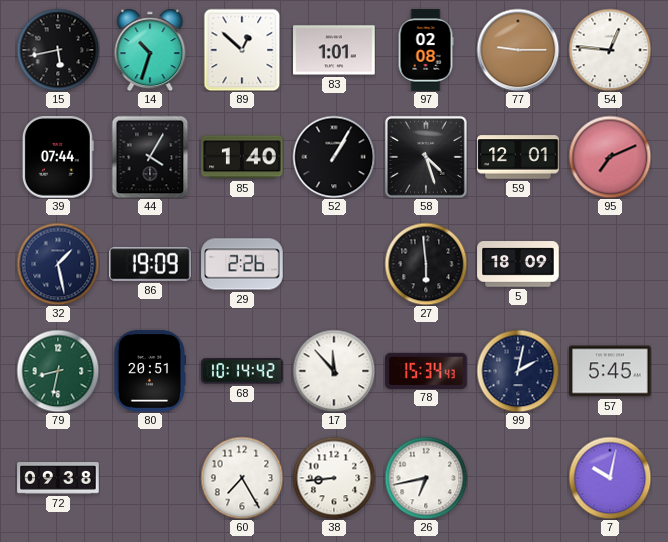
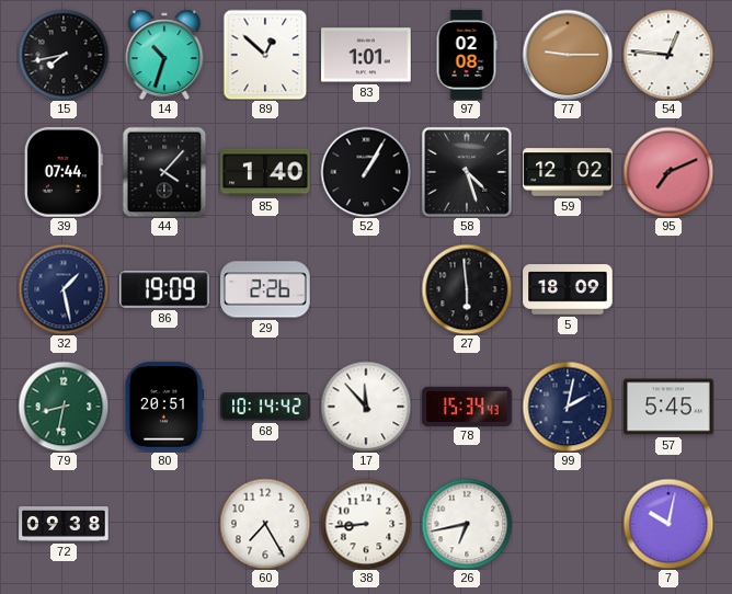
15: 5:43 -> 7:43 (64, 55)
44: 4:05 -> 4:07 (164, 172)
59: 12:01 -> 12:02 (568, 172)
